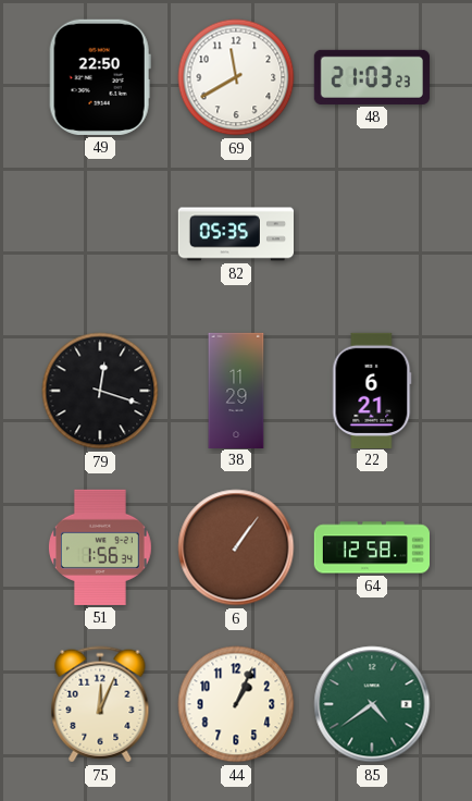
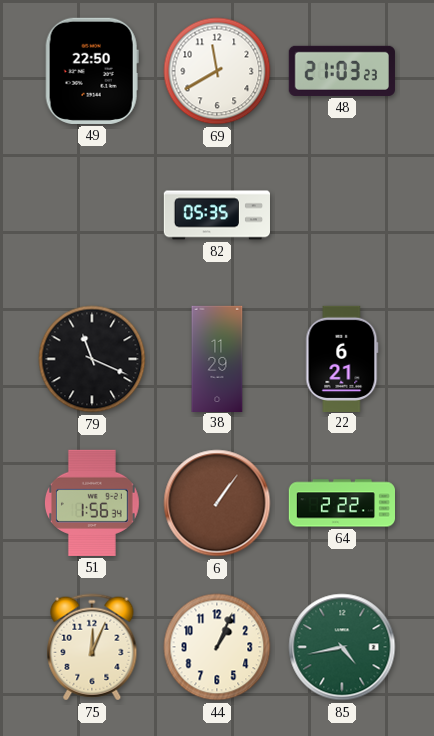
79: 12:18 -> 11:19 (92, 359)
64: 12:58 -> 2:22 (341, 503)
85: 4:39 -> 4:43 (342, 647)
